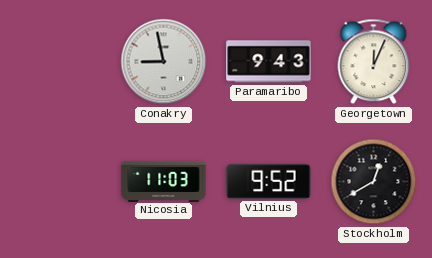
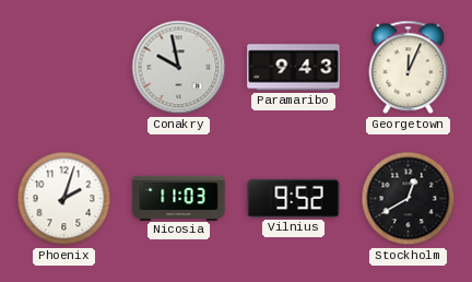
Conakry: 8:58 -> 9:58 (179, 68)
Phoenix: none -> 2:03 (64, 199)
